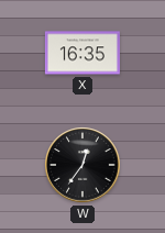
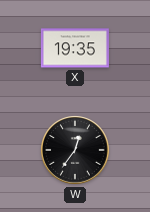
X: 16:35 -> 19:35 (75, 48)
